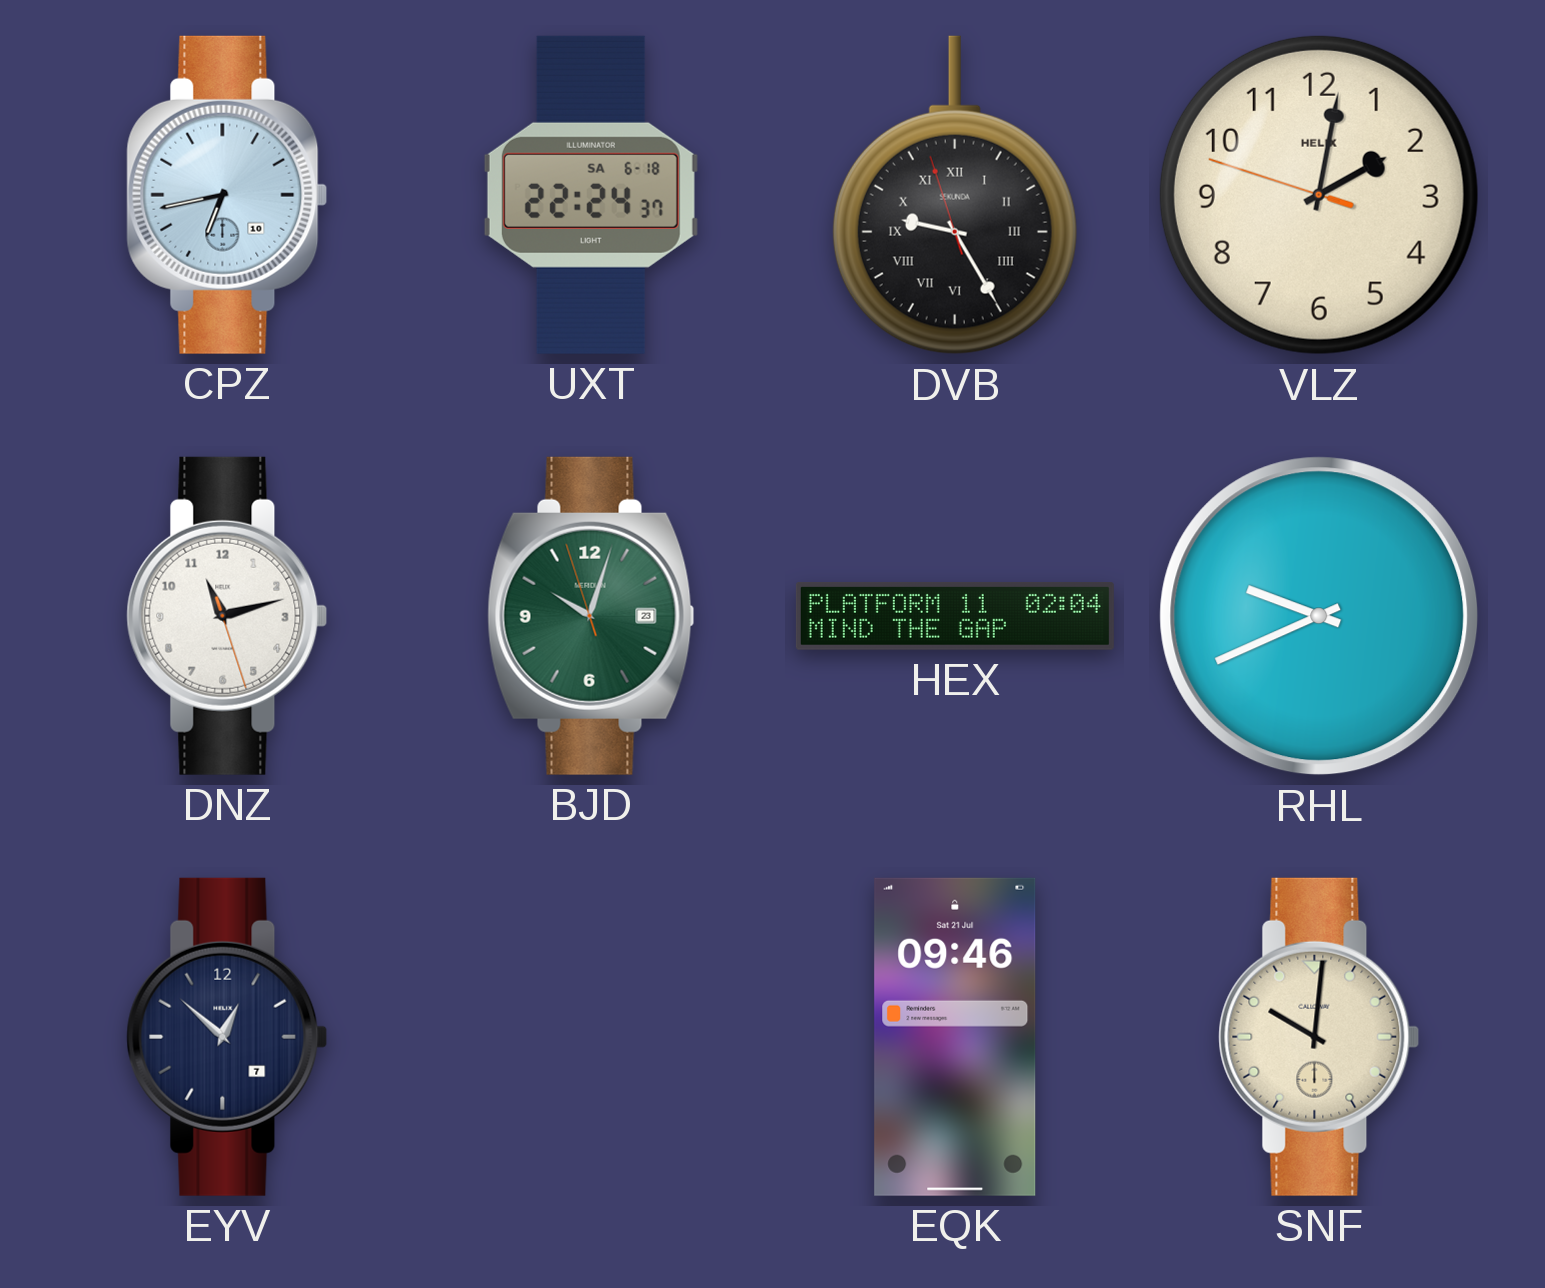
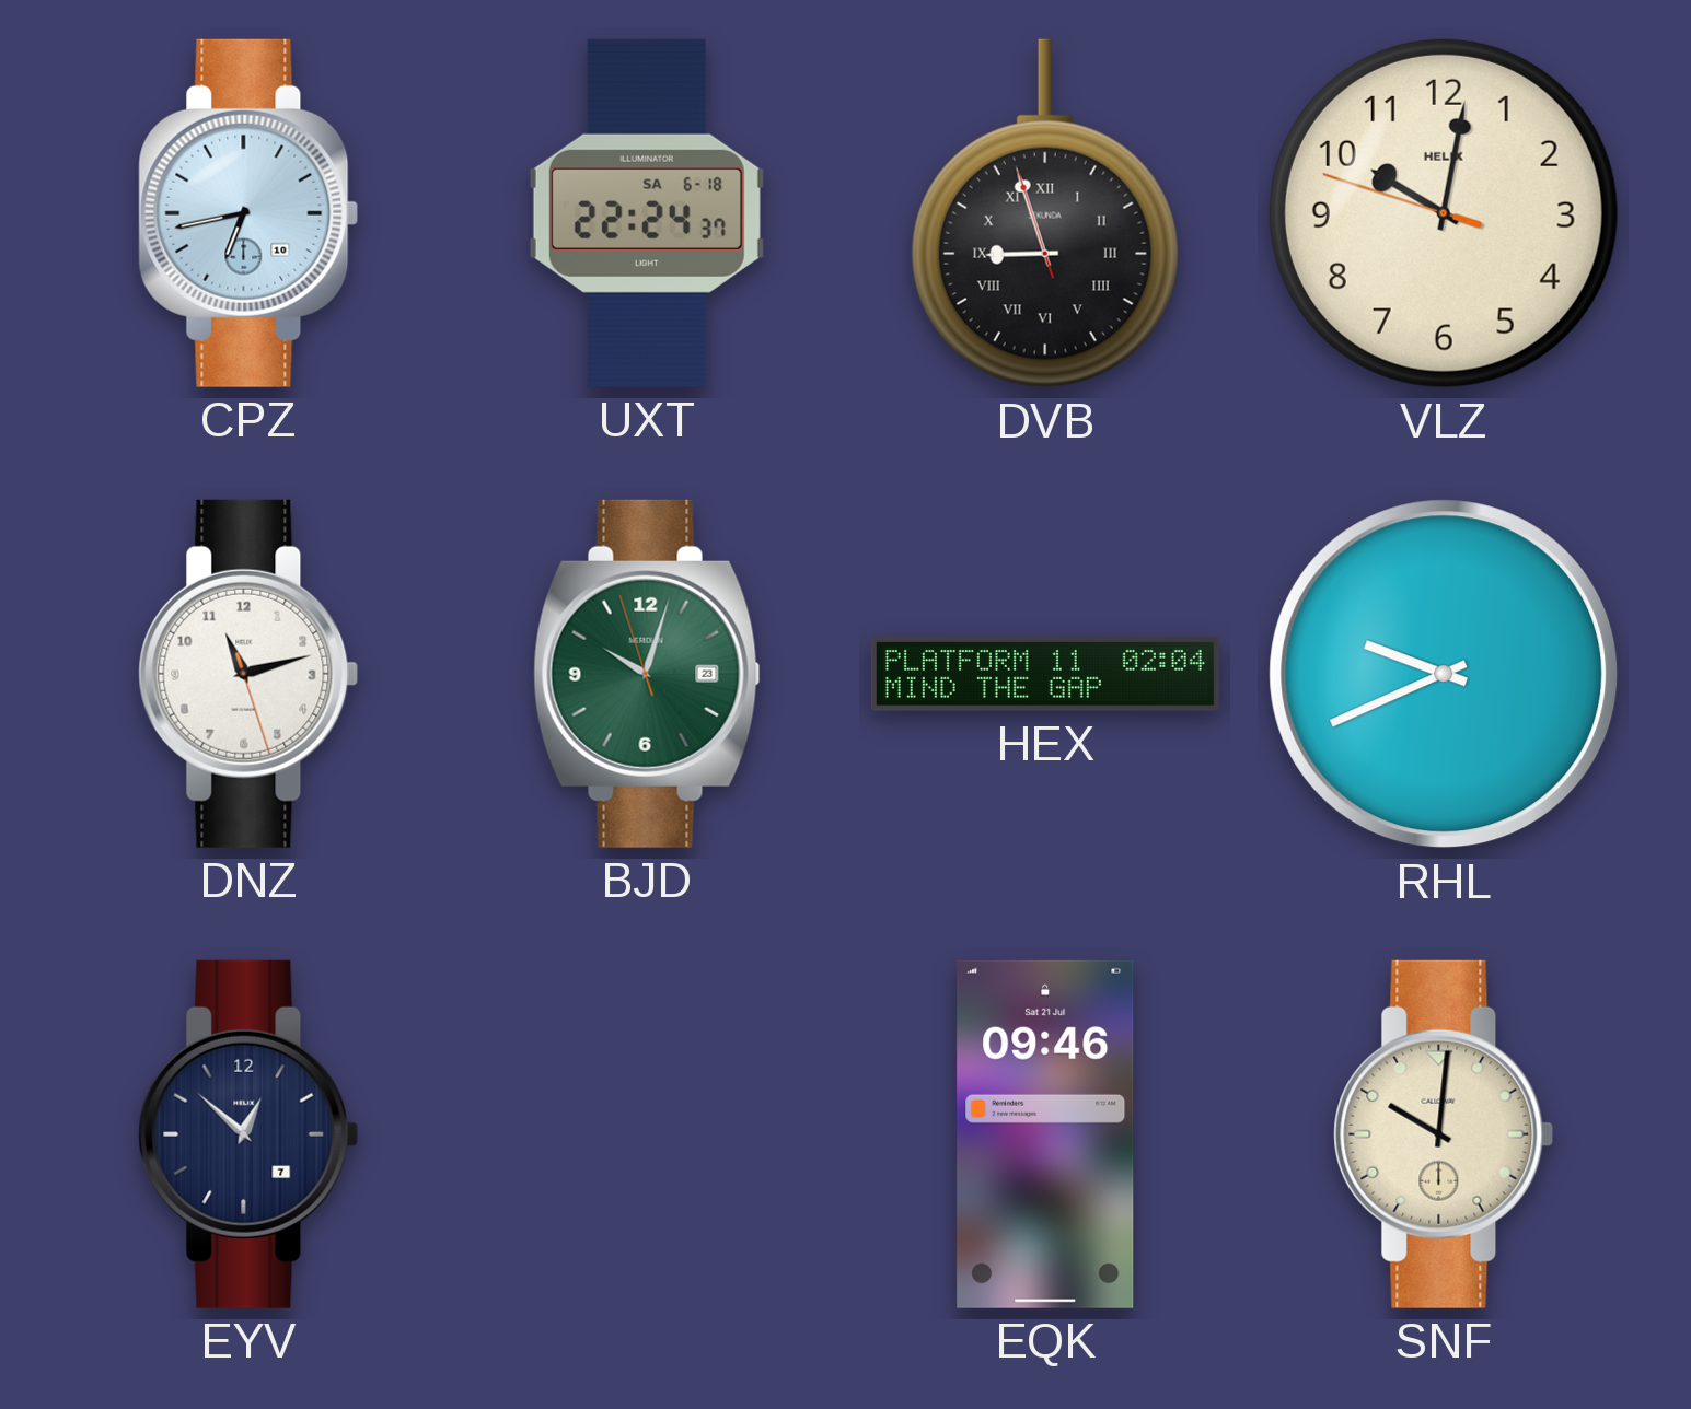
DVB: 9:24 -> 8:56 (1045, 213)
VLZ: 2:01 -> 10:01 (1444, 213)
